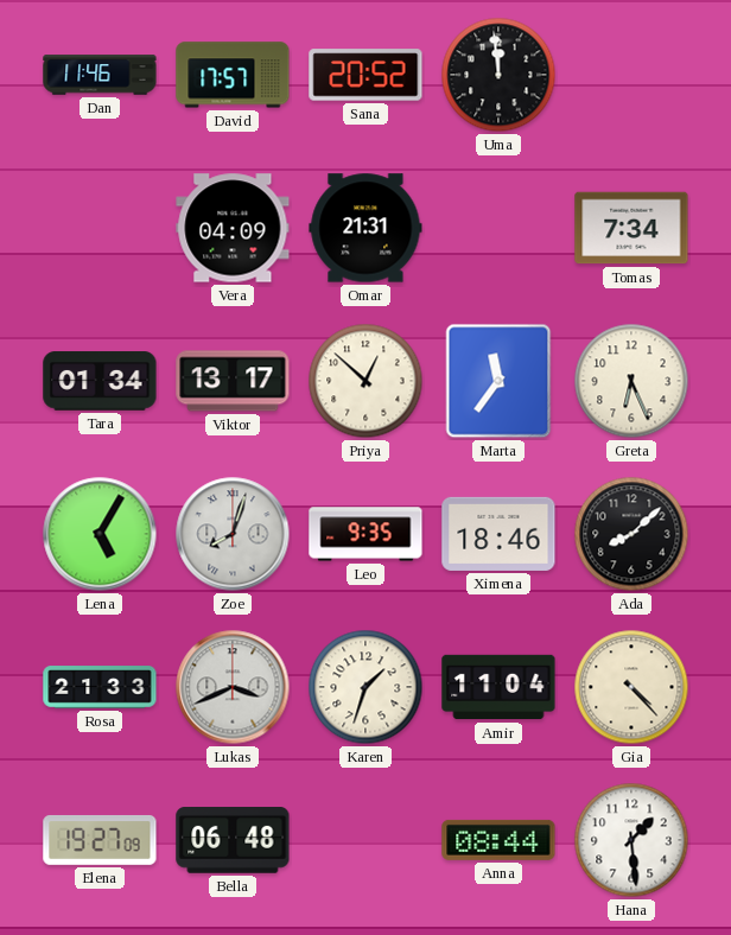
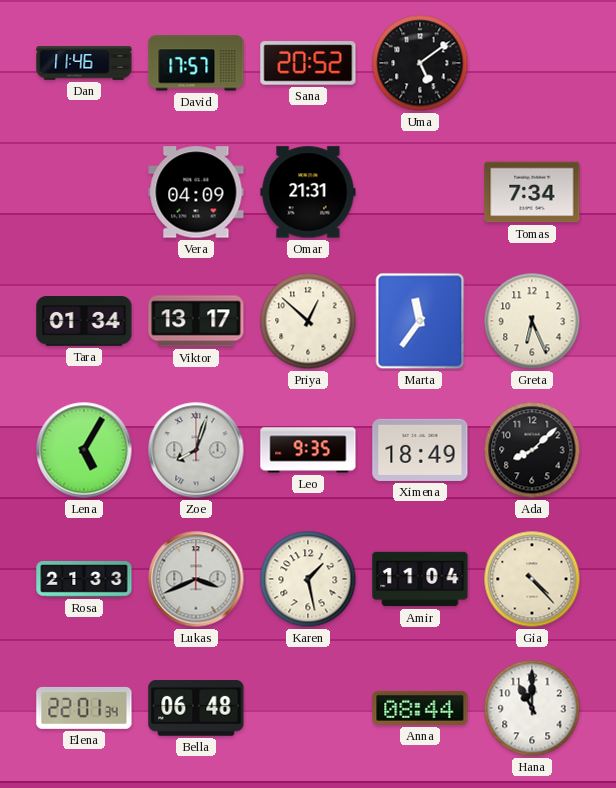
Uma: 11:59 -> 5:09 (420, 63)
Ximena: 18:46 -> 18:49 (420, 450)
Karen: 1:33 -> 1:28 (308, 579)
Elena: 19:27 -> 22:01 (84, 708)
Hana: 1:29 -> 11:00 (532, 708)
